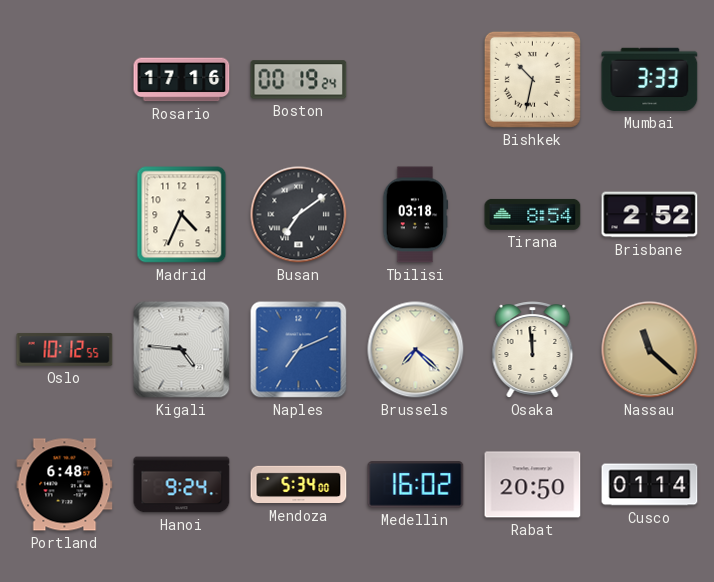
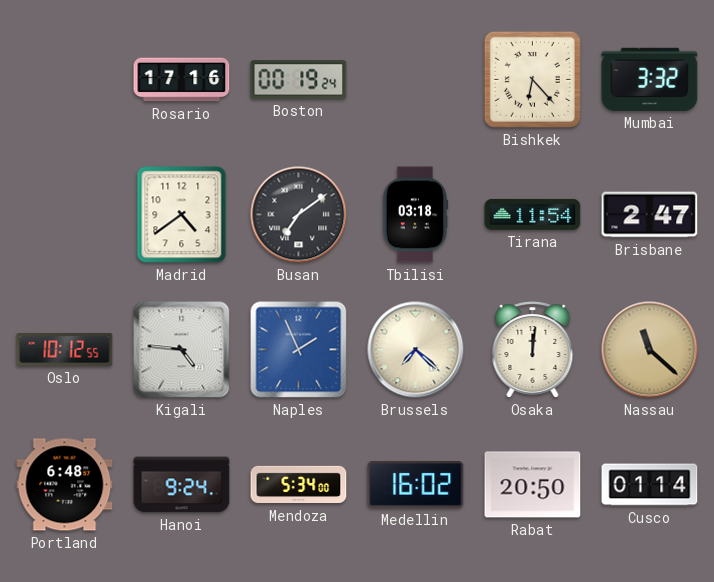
Bishkek: 10:32 -> 6:23 (532, 79)
Mumbai: 3:33 -> 3:32 (650, 79)
Madrid: 4:34 -> 4:39 (182, 215)
Tirana: 8:54 -> 11:54 (533, 214)
Brisbane: 2:52 -> 2:47 (650, 215)
Naples: 7:11 -> 1:56 (299, 350)
Osaka: 11:59 -> 12:01 (533, 350)
